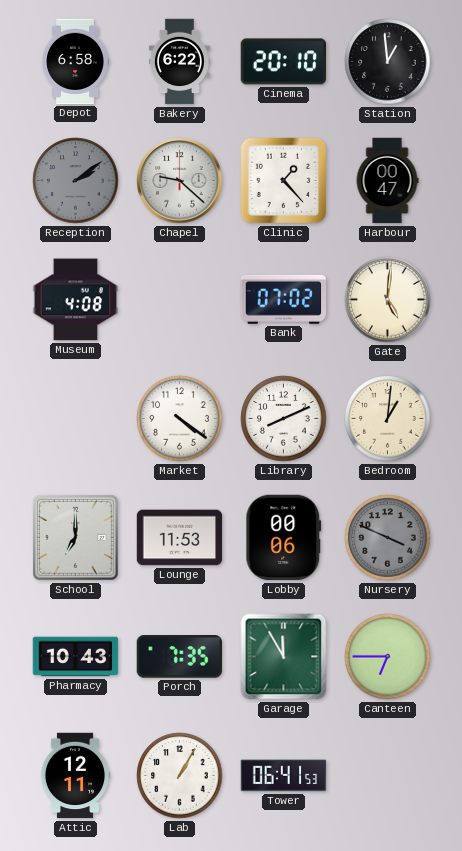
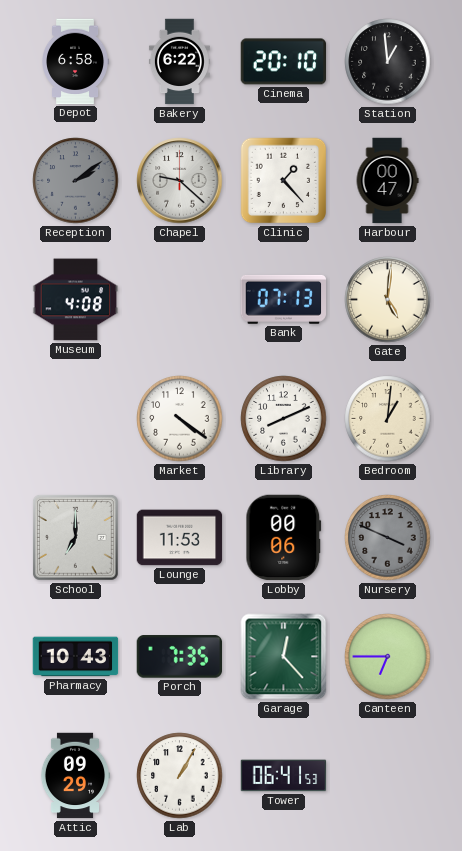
Bank: 07:02 -> 07:13 (284, 299)
Garage: 11:55 -> 12:23 (284, 657)
Attic: 12:11 -> 09:29 (75, 776)
